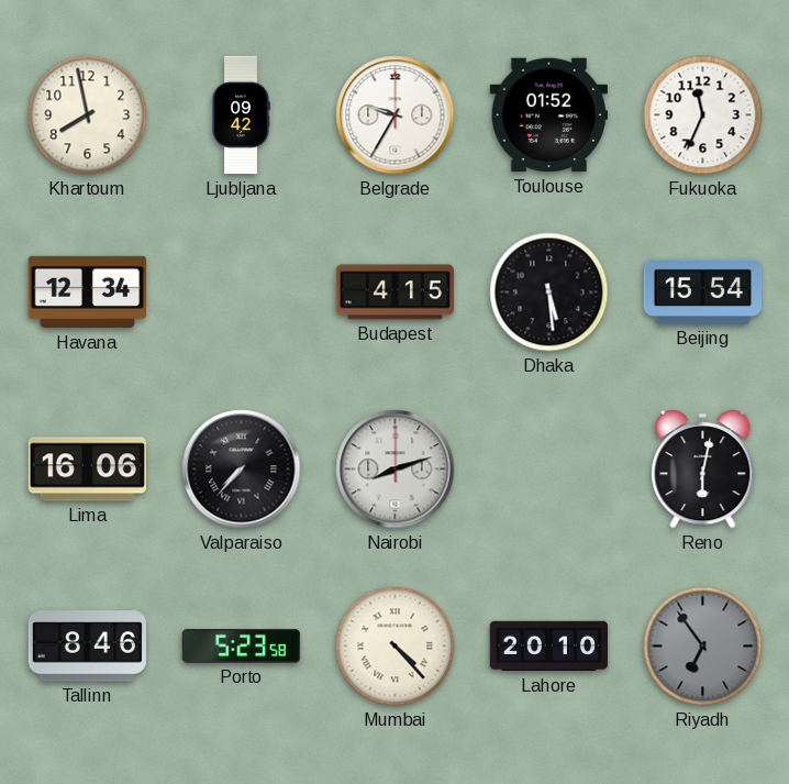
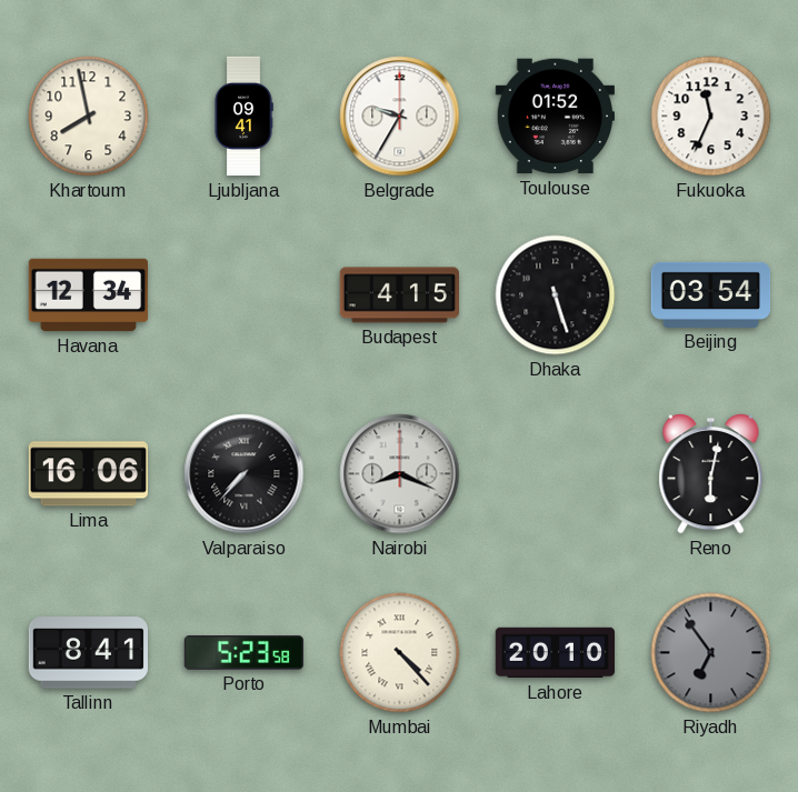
Ljubljana: 09:42 -> 09:41 (243, 117)
Dhaka: 5:29 -> 5:27 (556, 295)
Beijing: 15:54 -> 03:54 (711, 294)
Nairobi: 8:12 -> 8:19 (400, 474)
Tallinn: 8:46 -> 8:41 (88, 653)
